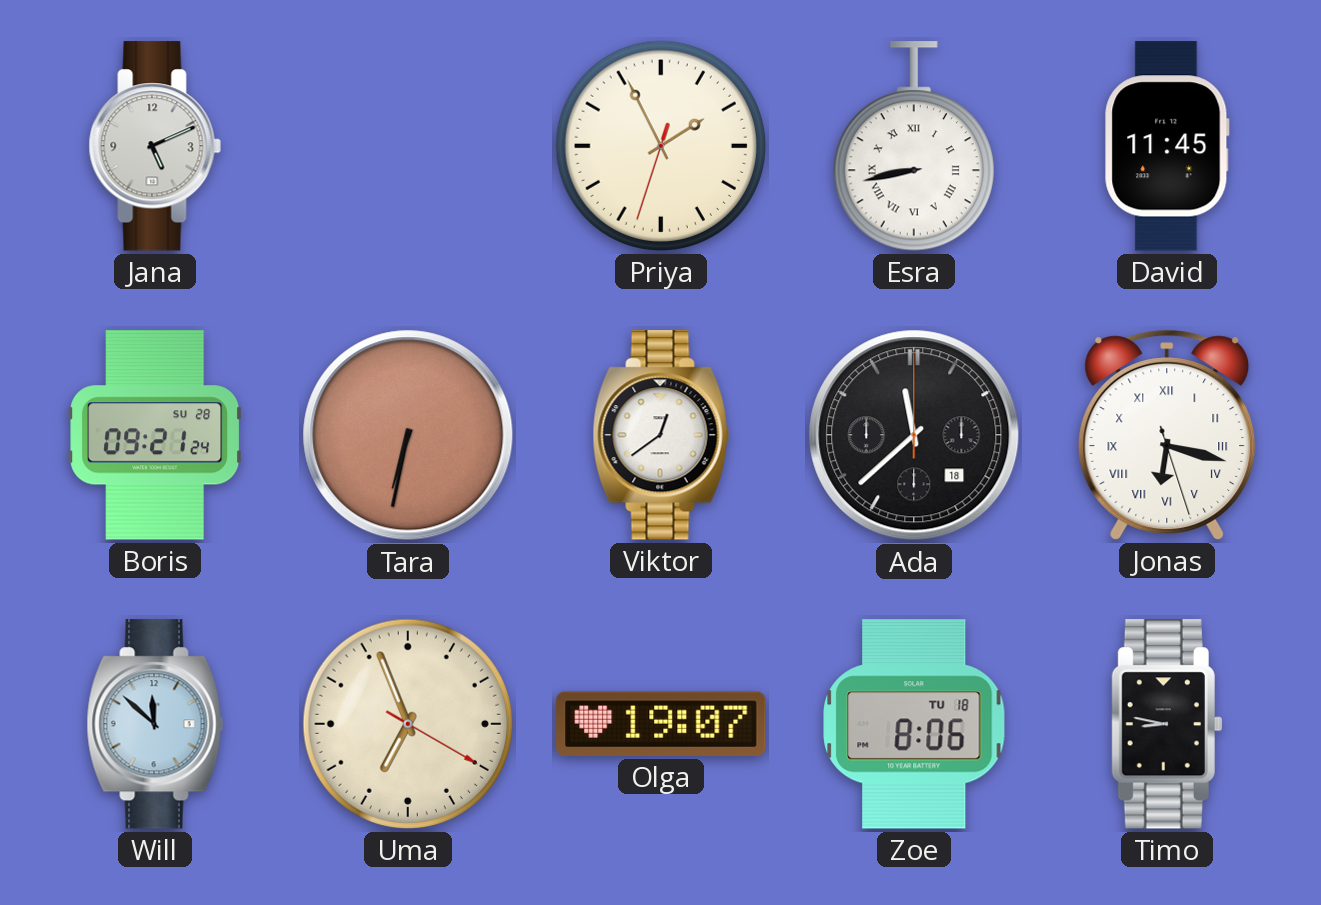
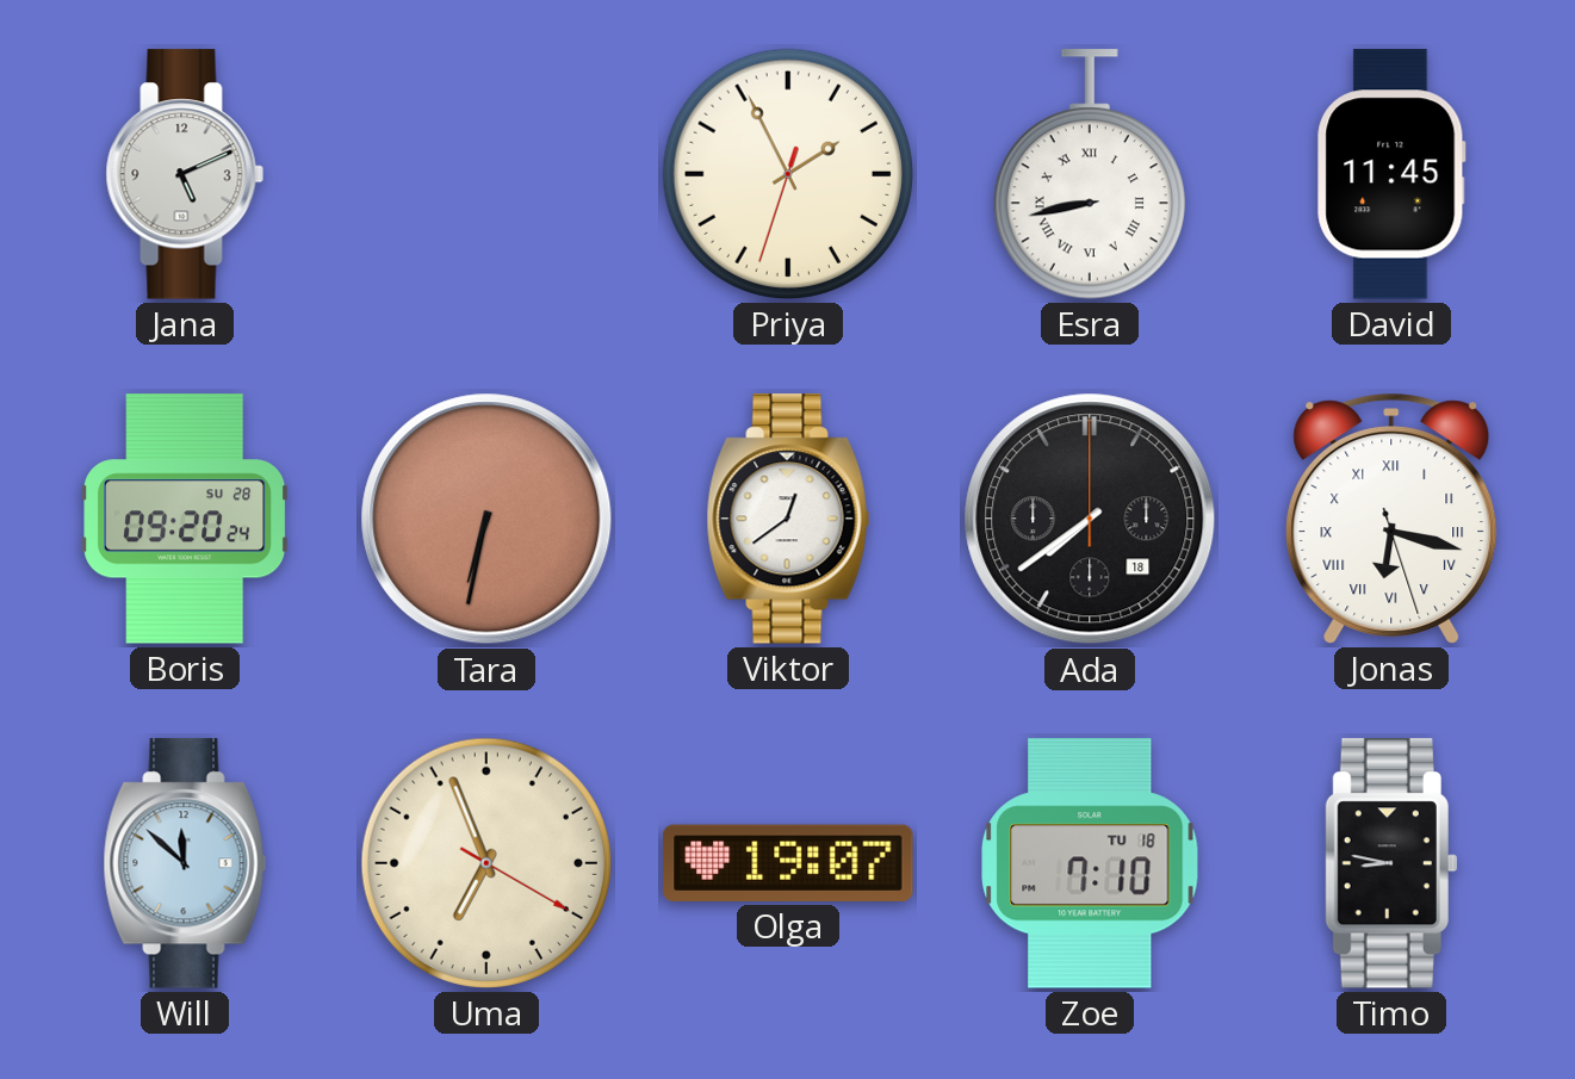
Boris: 09:21 -> 09:20 (185, 519)
Ada: 11:38 -> 7:39 (1090, 519)
Zoe: 8:06 -> 7:10 (1090, 863)
